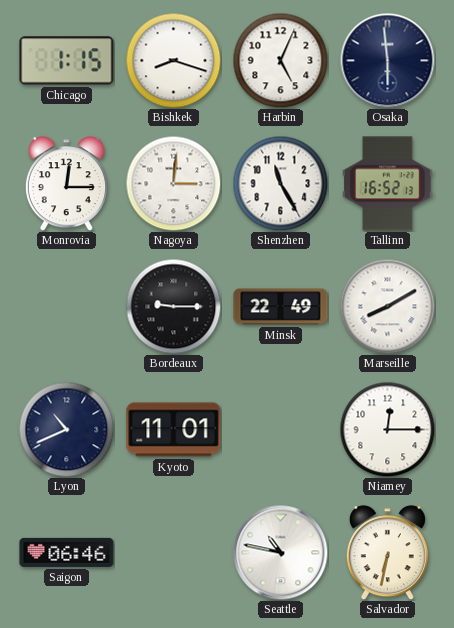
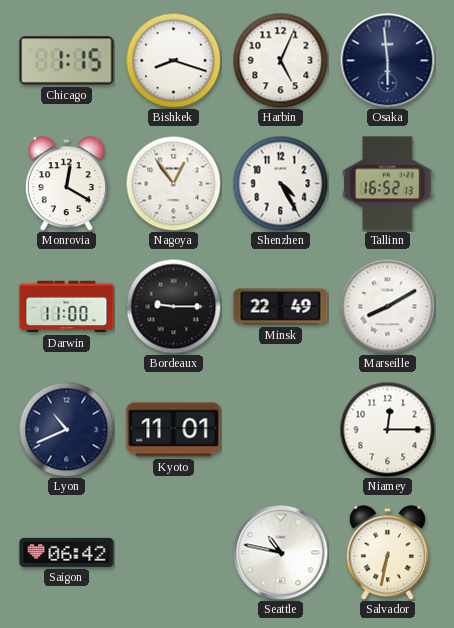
Monrovia: 12:15 -> 12:20 (66, 184)
Nagoya: 3:01 -> 12:54 (173, 183)
Shenzhen: 11:25 -> 4:25 (280, 183)
Darwin: none -> 11:00 (67, 307)
Saigon: 06:46 -> 06:42 (67, 552)
